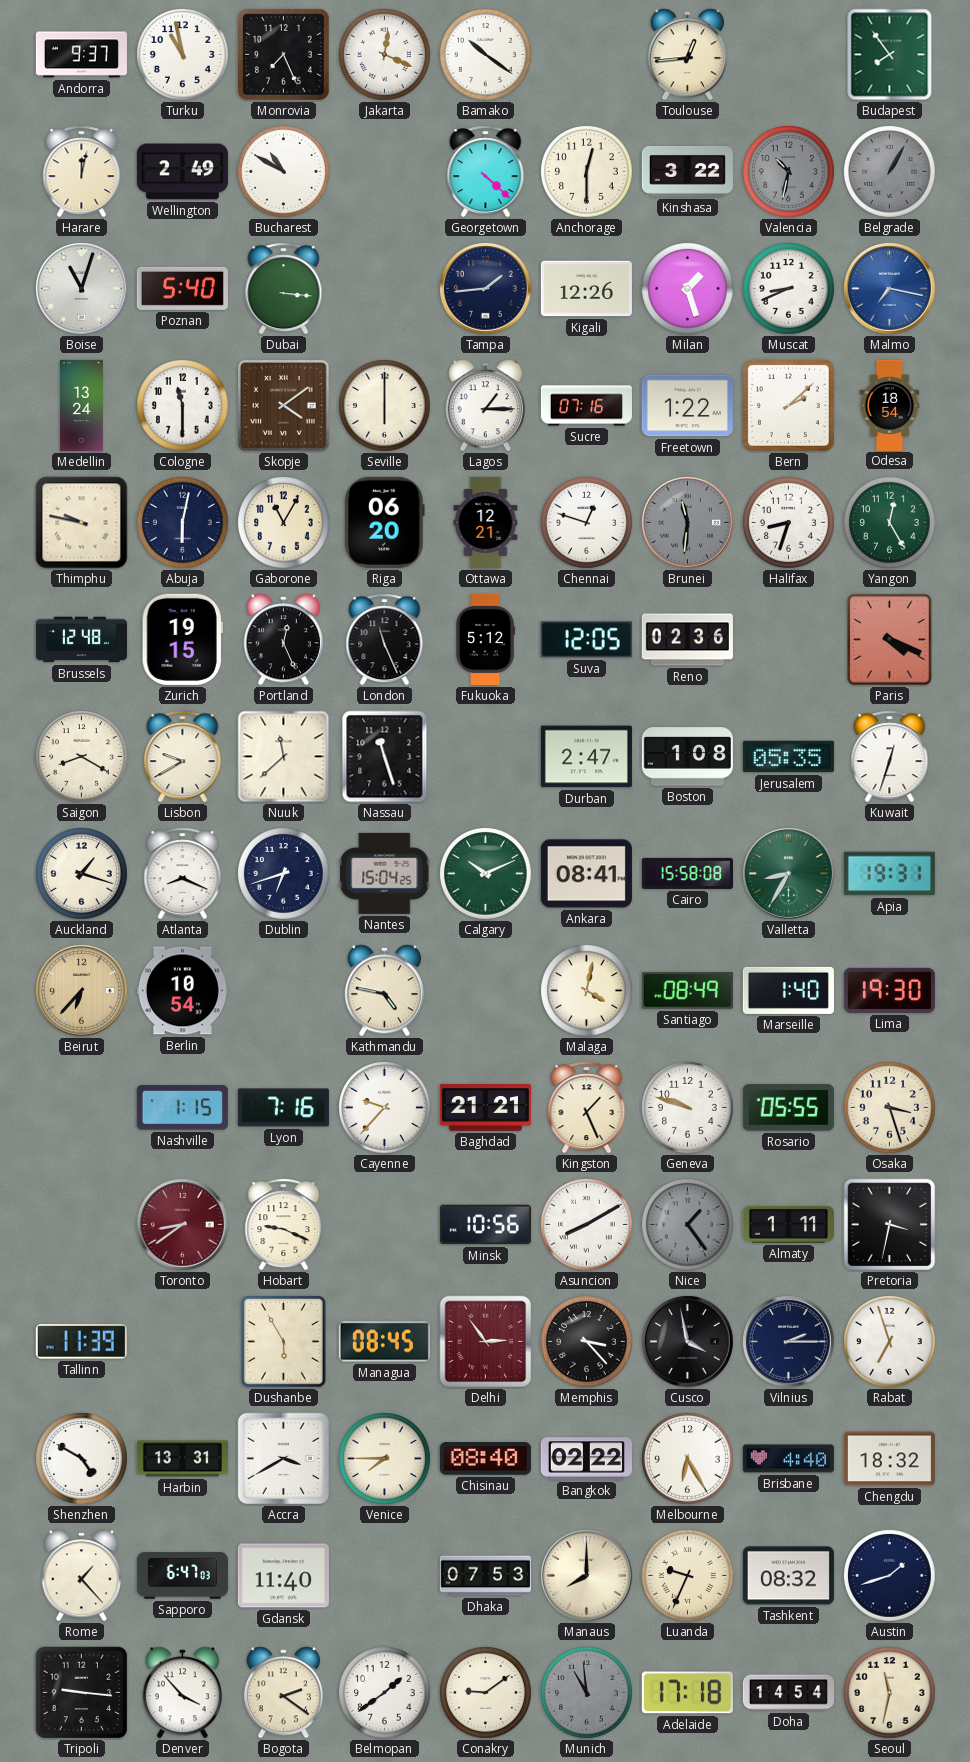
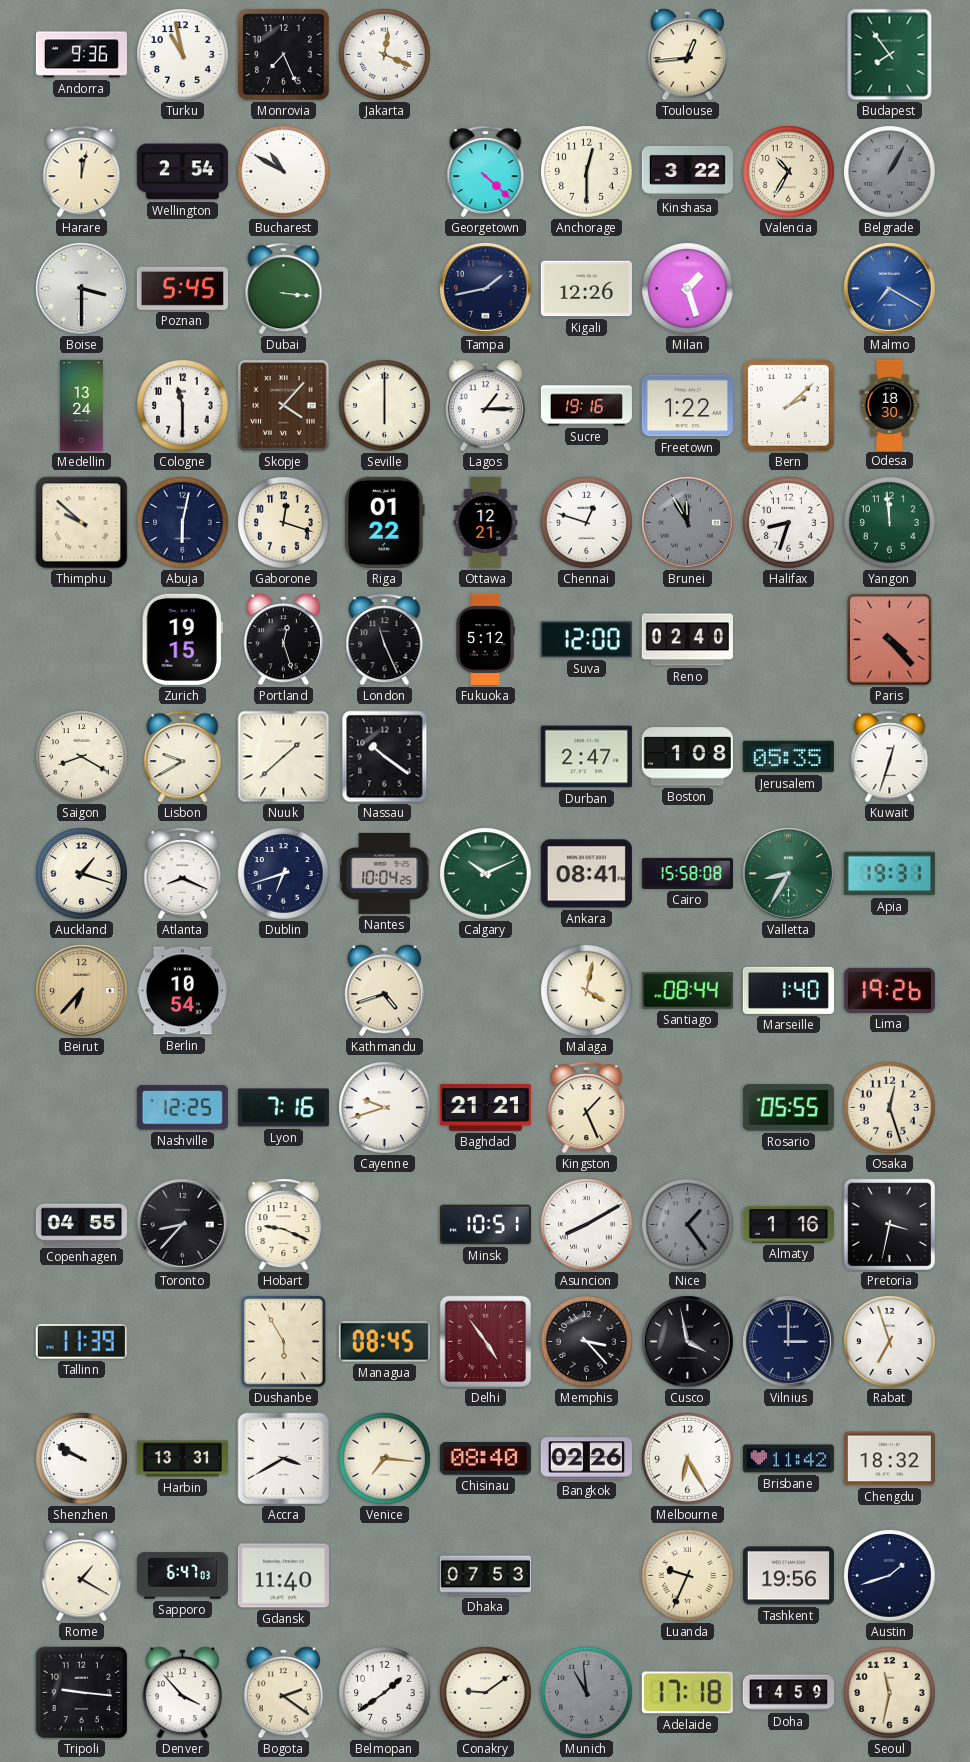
Andorra: 9:37 -> 9:36 (81, 55)
Bamako: 10:21 -> none (486, 55)
Wellington: 2:49 -> 2:54 (182, 172)
Valencia: 10:32 -> 10:35 (789, 172)
Valencia dial: grey -> cream (789, 172)
Boise: 11:03 -> 3:30 (82, 289)
Poznan: 5:40 -> 5:45 (182, 288)
Tampa: 1:44 -> 1:43 (486, 289)
Muscat: 8:41 -> none (789, 289)
Malmo: 7:17 -> 7:20 (890, 289)
Skopje: 4:09 -> 4:07 (284, 406)
Sucre: 07:16 -> 19:16 (586, 406)
Odesa: 18:54 -> 18:30 (890, 405)
Thimphu: 9:47 -> 9:52 (82, 523)
Gaborone: 11:05 -> 12:18 (284, 523)
Riga: 06:20 -> 01:22 (385, 522)
Brunei: 11:31 -> 11:55 (688, 523)
Yangon: 12:25 -> 11:59 (890, 523)
Brussels: 12:48 -> none (81, 640)
Portland: 12:26 -> 12:27 (283, 640)
Suva: 12:05 -> 12:00 (586, 640)
Reno: 02:36 -> 02:40 (687, 640)
Paris: 4:19 -> 4:23 (890, 640)
Nuuk: 11:38 -> 1:38 (284, 757)
Nassau: 11:27 -> 10:21 (385, 757)
Nantes: 15:04 -> 10:04 (385, 873)
Kathmandu: 4:47 -> 4:42 (384, 991)
Santiago: 08:49 -> 08:44 (687, 991)
Lima: 19:30 -> 19:26 (889, 990)
Nashville: 1:15 -> 12:25 (182, 1108)
Cayenne: 9:37 -> 9:42 (385, 1108)
Geneva: 9:48 -> none (688, 1108)
Osaka: 3:27 -> 12:27 (890, 1108)
Copenhagen: none -> 04:55 (81, 1225)
Toronto: 8:39 -> 8:37 (183, 1225)
Toronto dial: burgundy -> black (183, 1225)
Minsk: 10:56 -> 10:51 (485, 1225)
Almaty: 1:11 -> 1:16 (788, 1224)
Delhi: 2:54 -> 4:54 (486, 1342)
Vilnius: 2:15 -> 3:00 (789, 1342)
Shenzhen: 4:50 -> 9:50 (82, 1459)
Venice: 7:45 -> 7:16 (385, 1459)
Bangkok: 02:22 -> 02:26 (586, 1459)
Brisbane: 4:40 -> 11:42 (788, 1459)
Rome: 1:23 -> 1:20 (81, 1576)
Manaus: 8:00 -> none (587, 1576)
Tashkent: 08:32 -> 19:56 (788, 1576)
Doha: 14:54 -> 14:59 (788, 1693)
